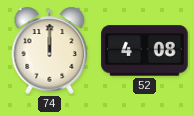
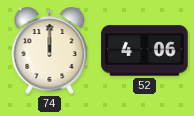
52: 4:08 -> 4:06 (145, 51)
